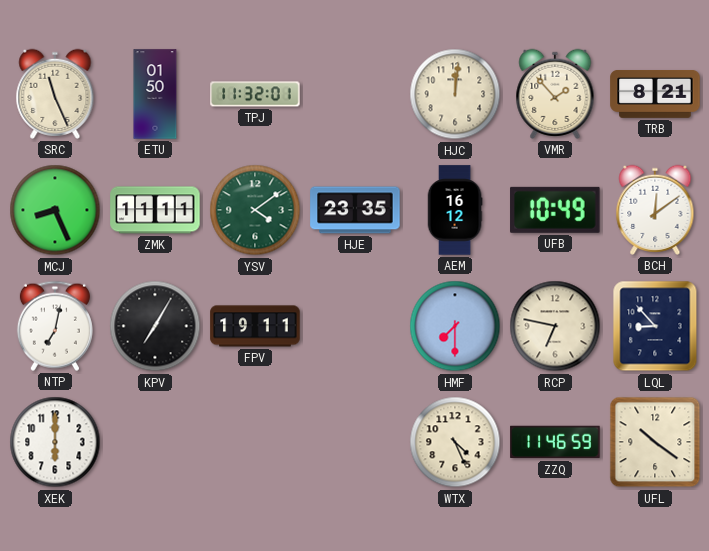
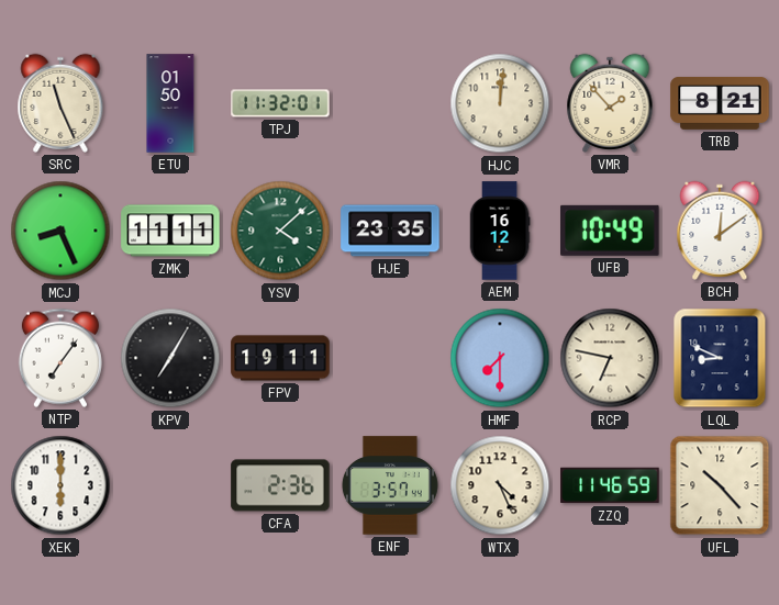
YSV: 4:09 -> 4:08 (280, 231)
NTP: 7:02 -> 7:06 (60, 358)
LQL: 8:53 -> 8:49 (720, 358)
CFA: none -> 2:36 (280, 485)
ENF: none -> 3:57 (390, 485)
UFL: 10:21 -> 10:23 (720, 485)
